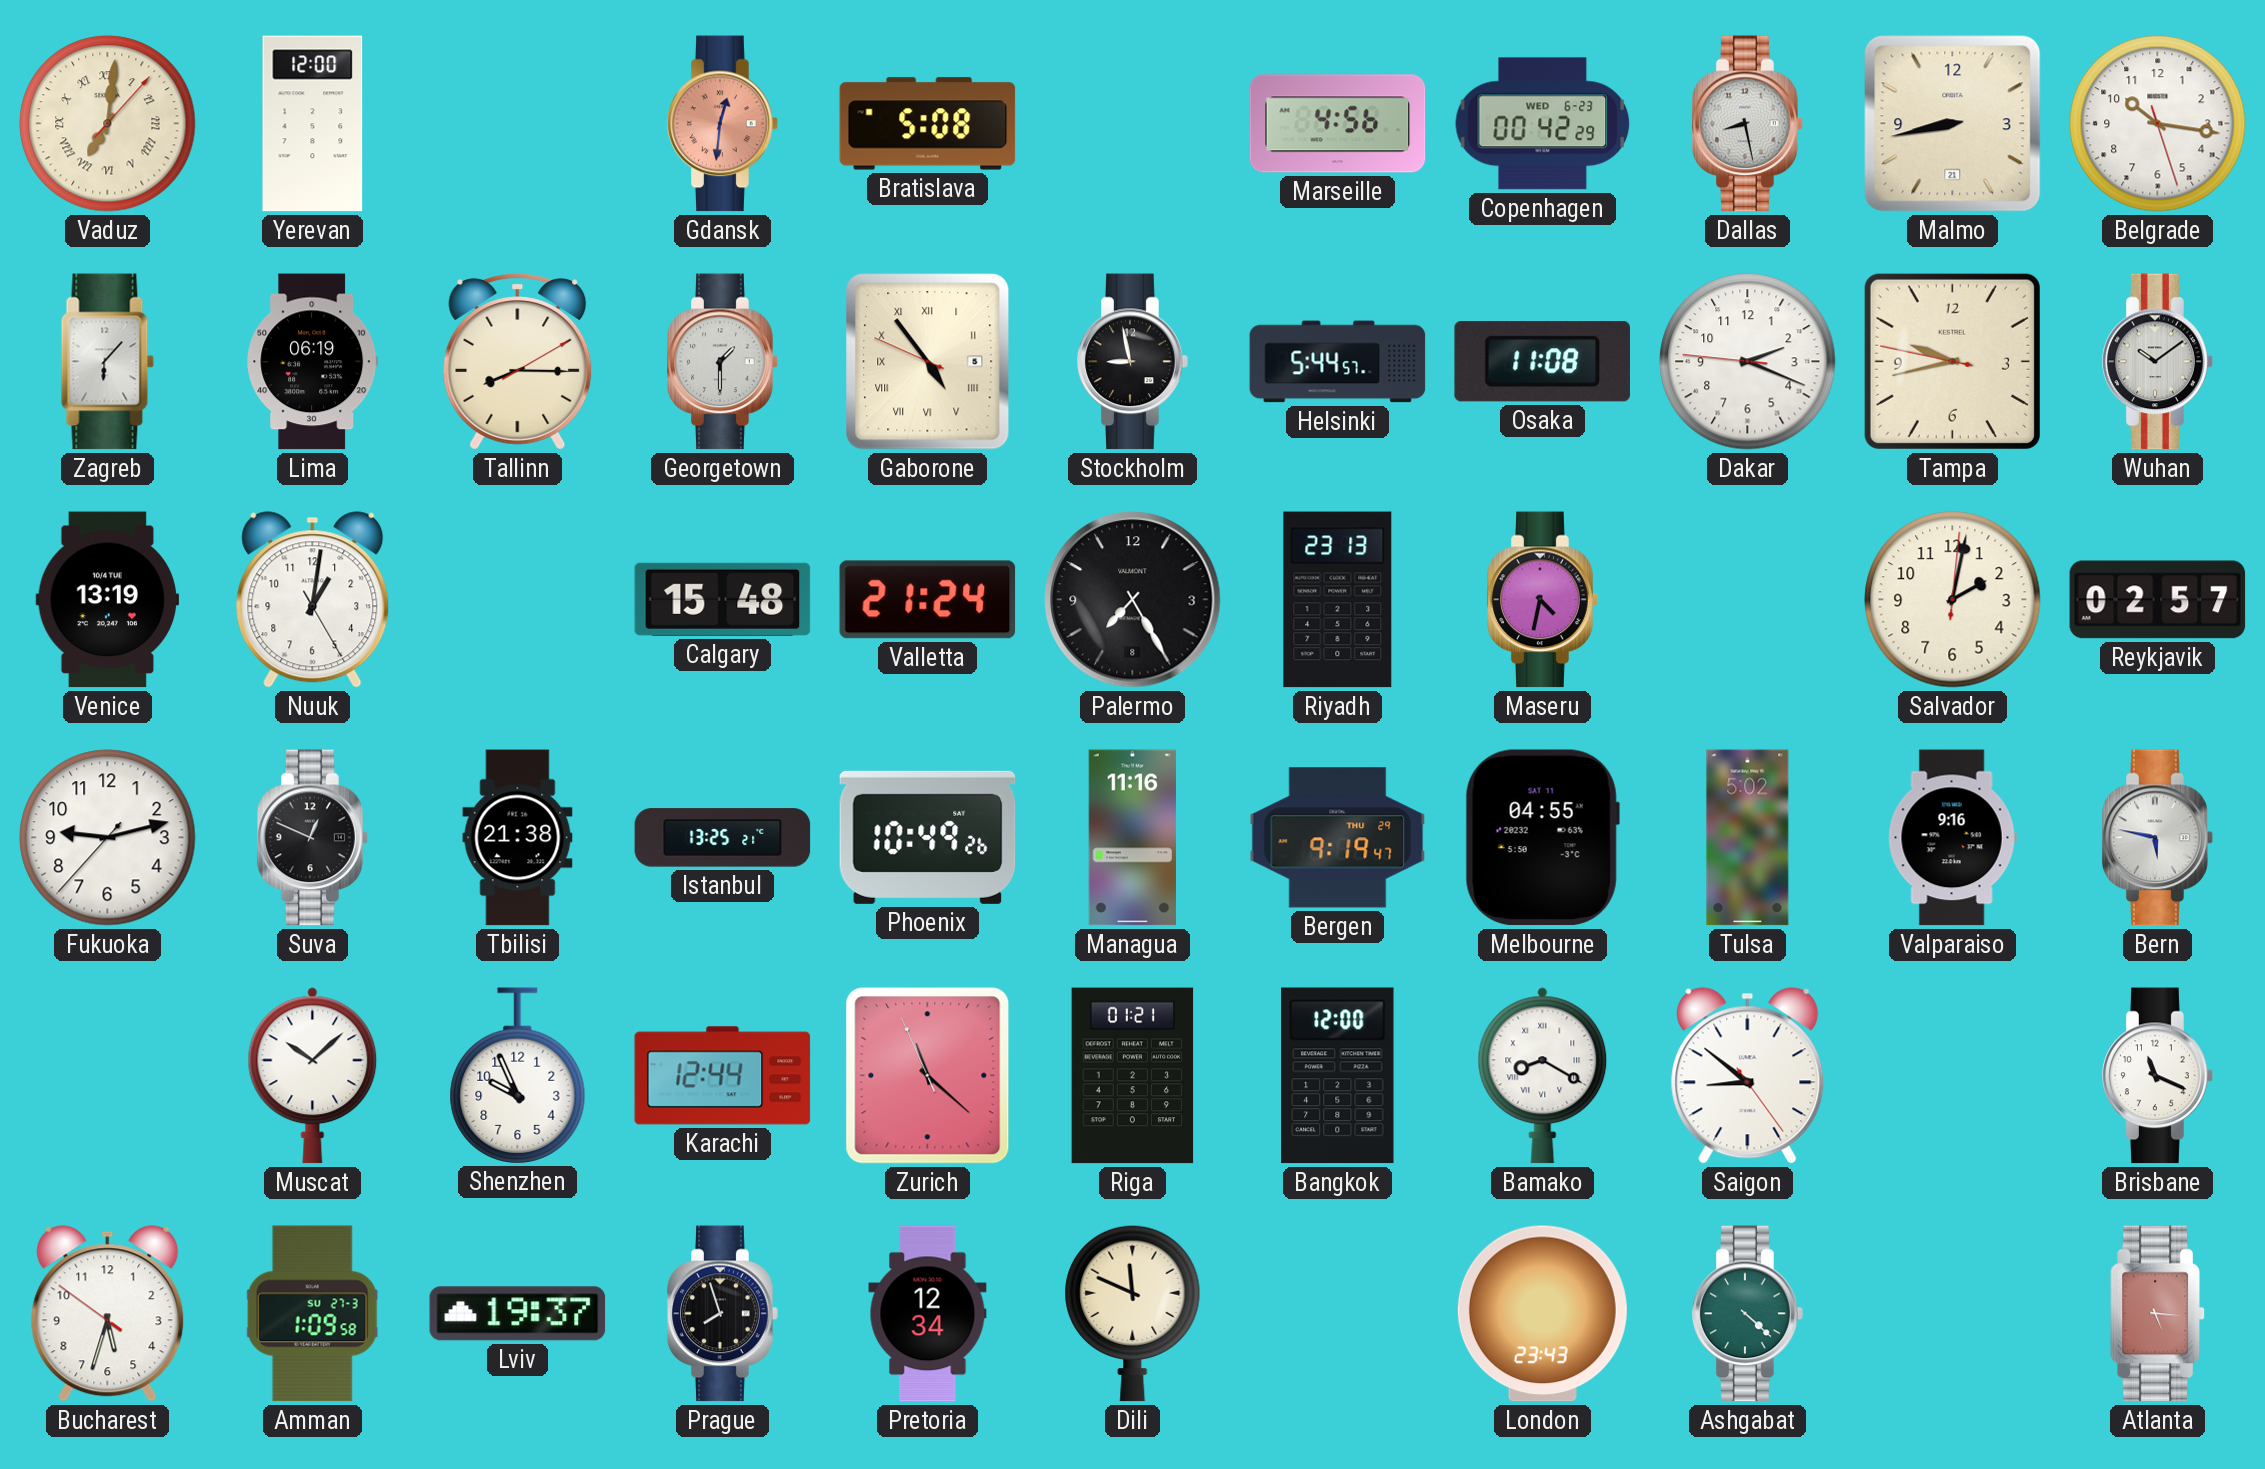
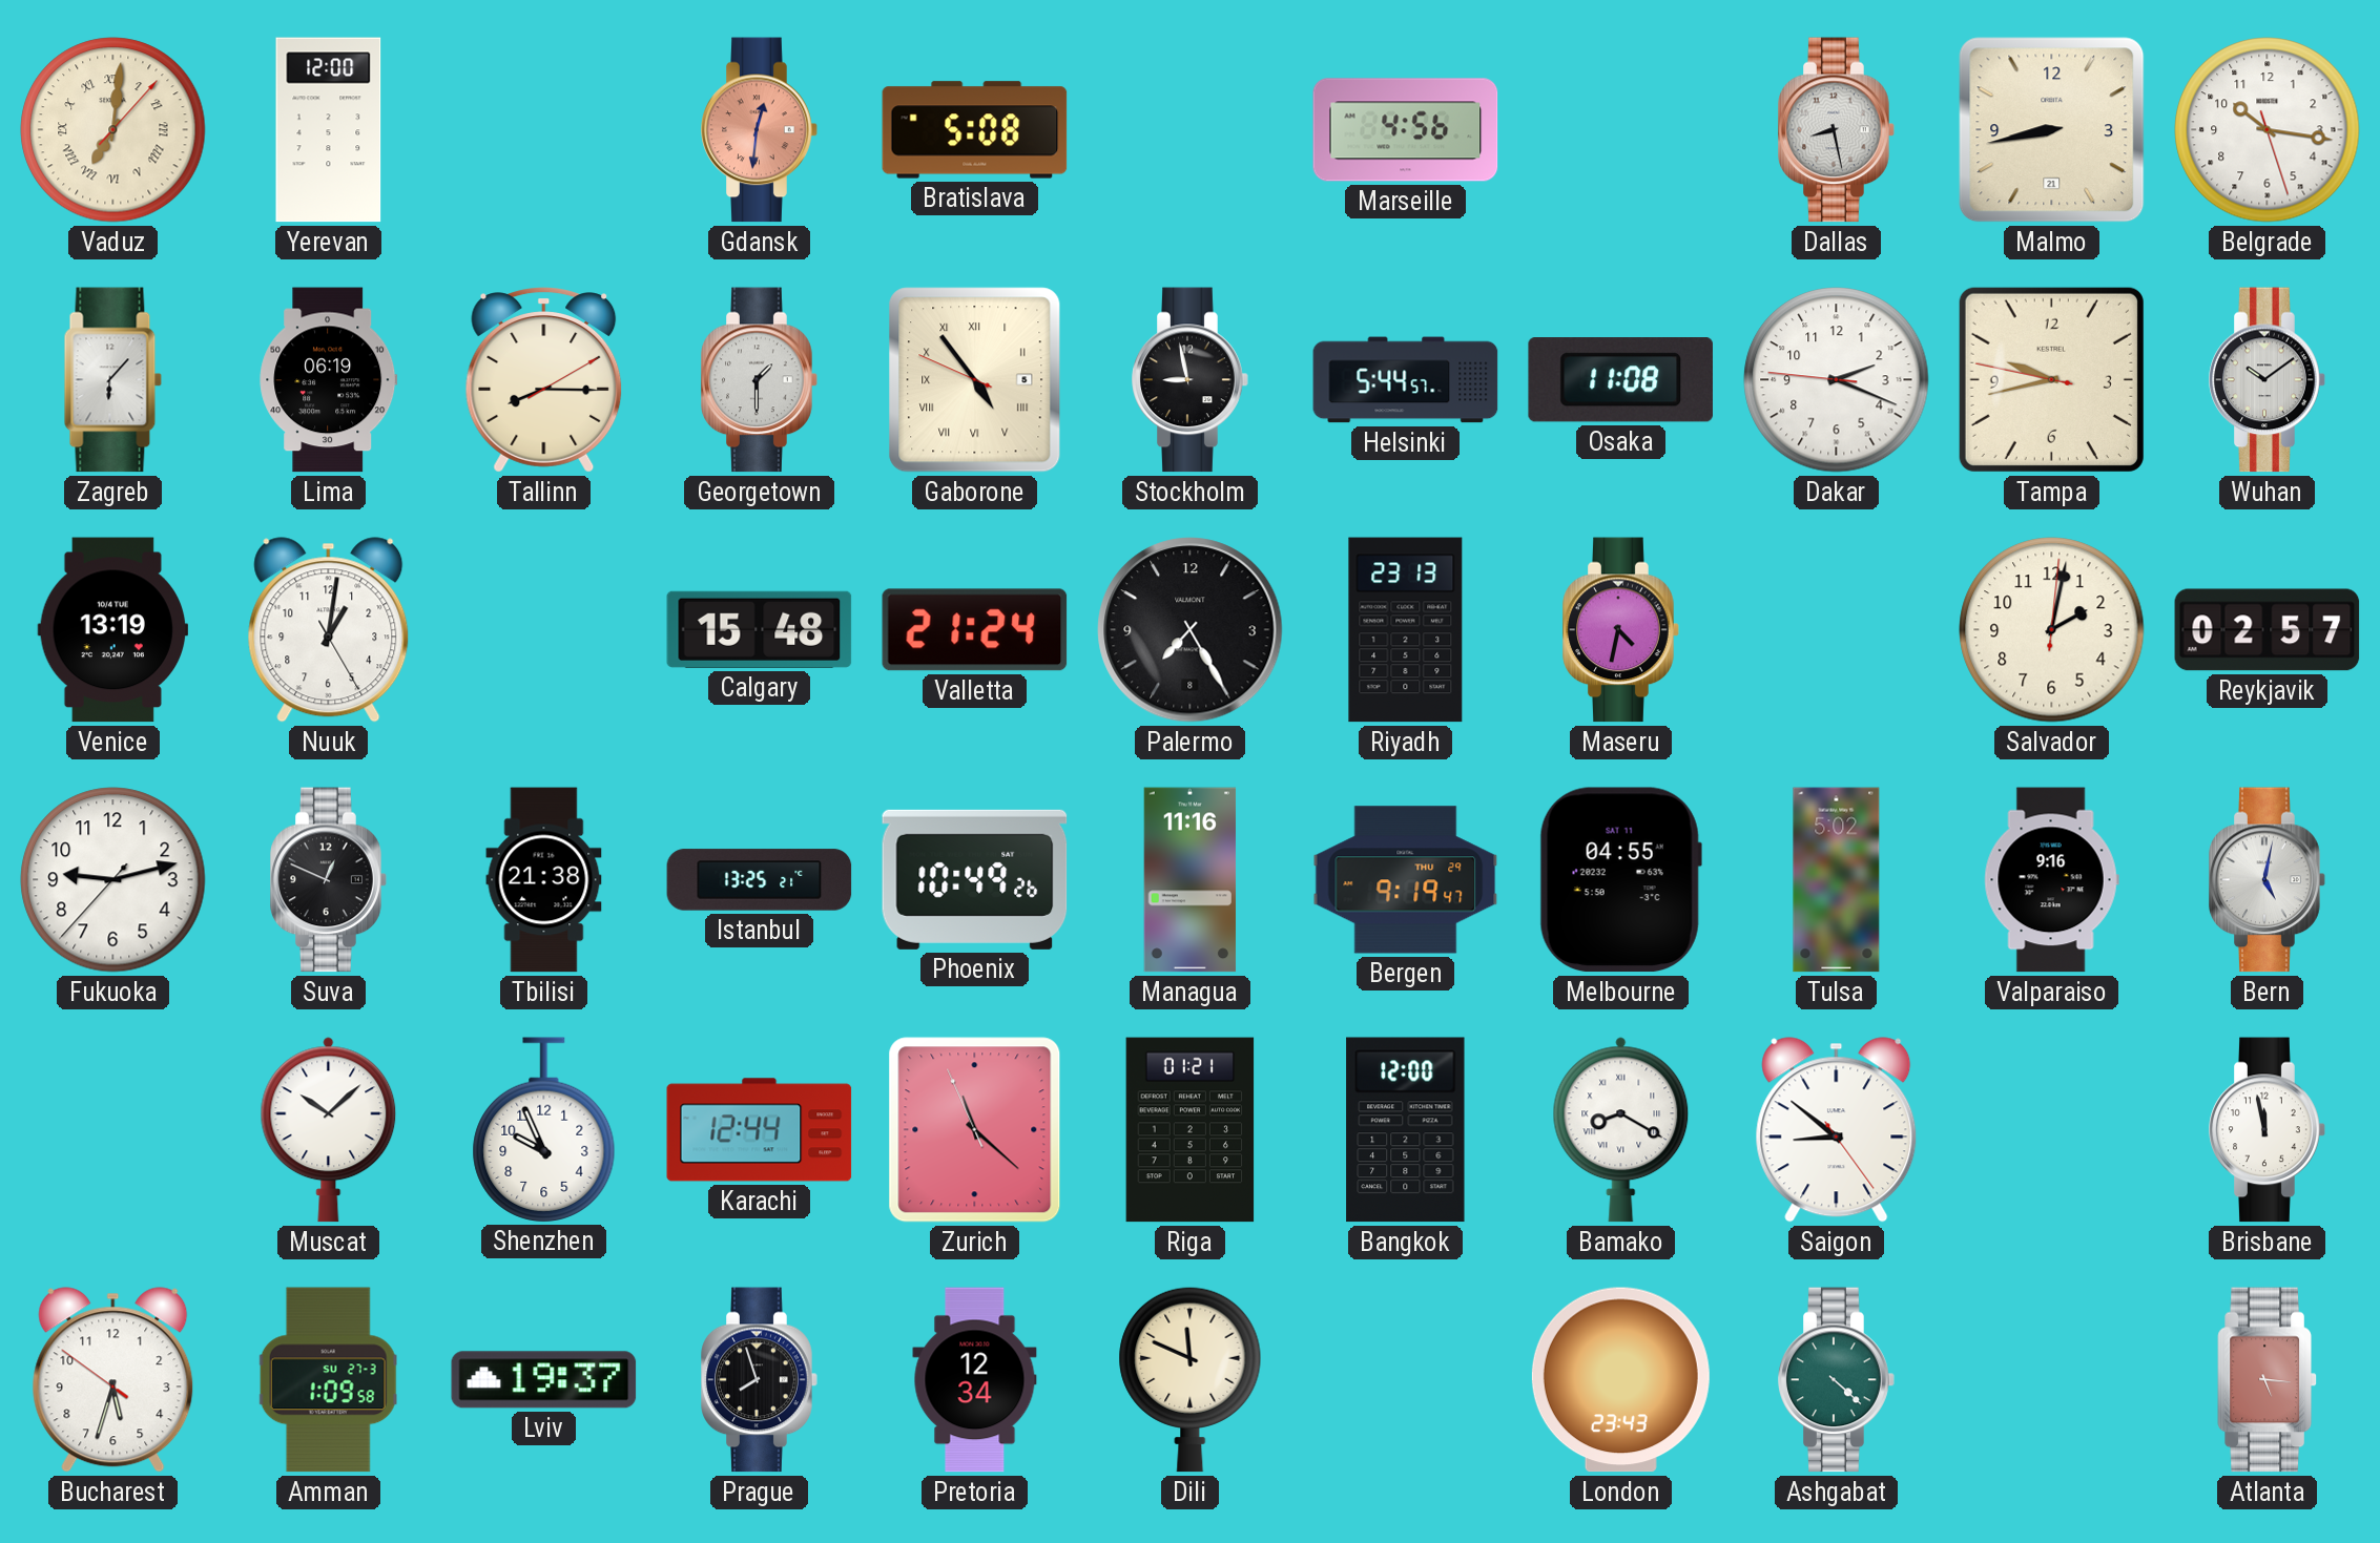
Copenhagen: 00:42 -> none (1543, 124)
Bern: 5:47 -> 5:02 (2268, 880)
Brisbane: 11:19 -> 11:58 (2268, 1130)
